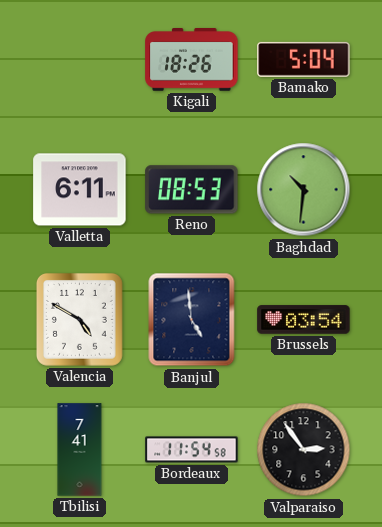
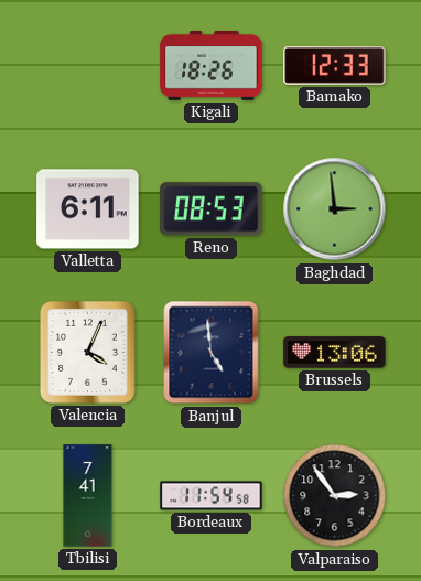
Bamako: 5:04 -> 12:33 (335, 65)
Baghdad: 10:31 -> 2:59 (335, 209)
Valencia: 4:50 -> 4:04 (87, 352)
Brussels: 03:54 -> 13:06 (335, 353)
